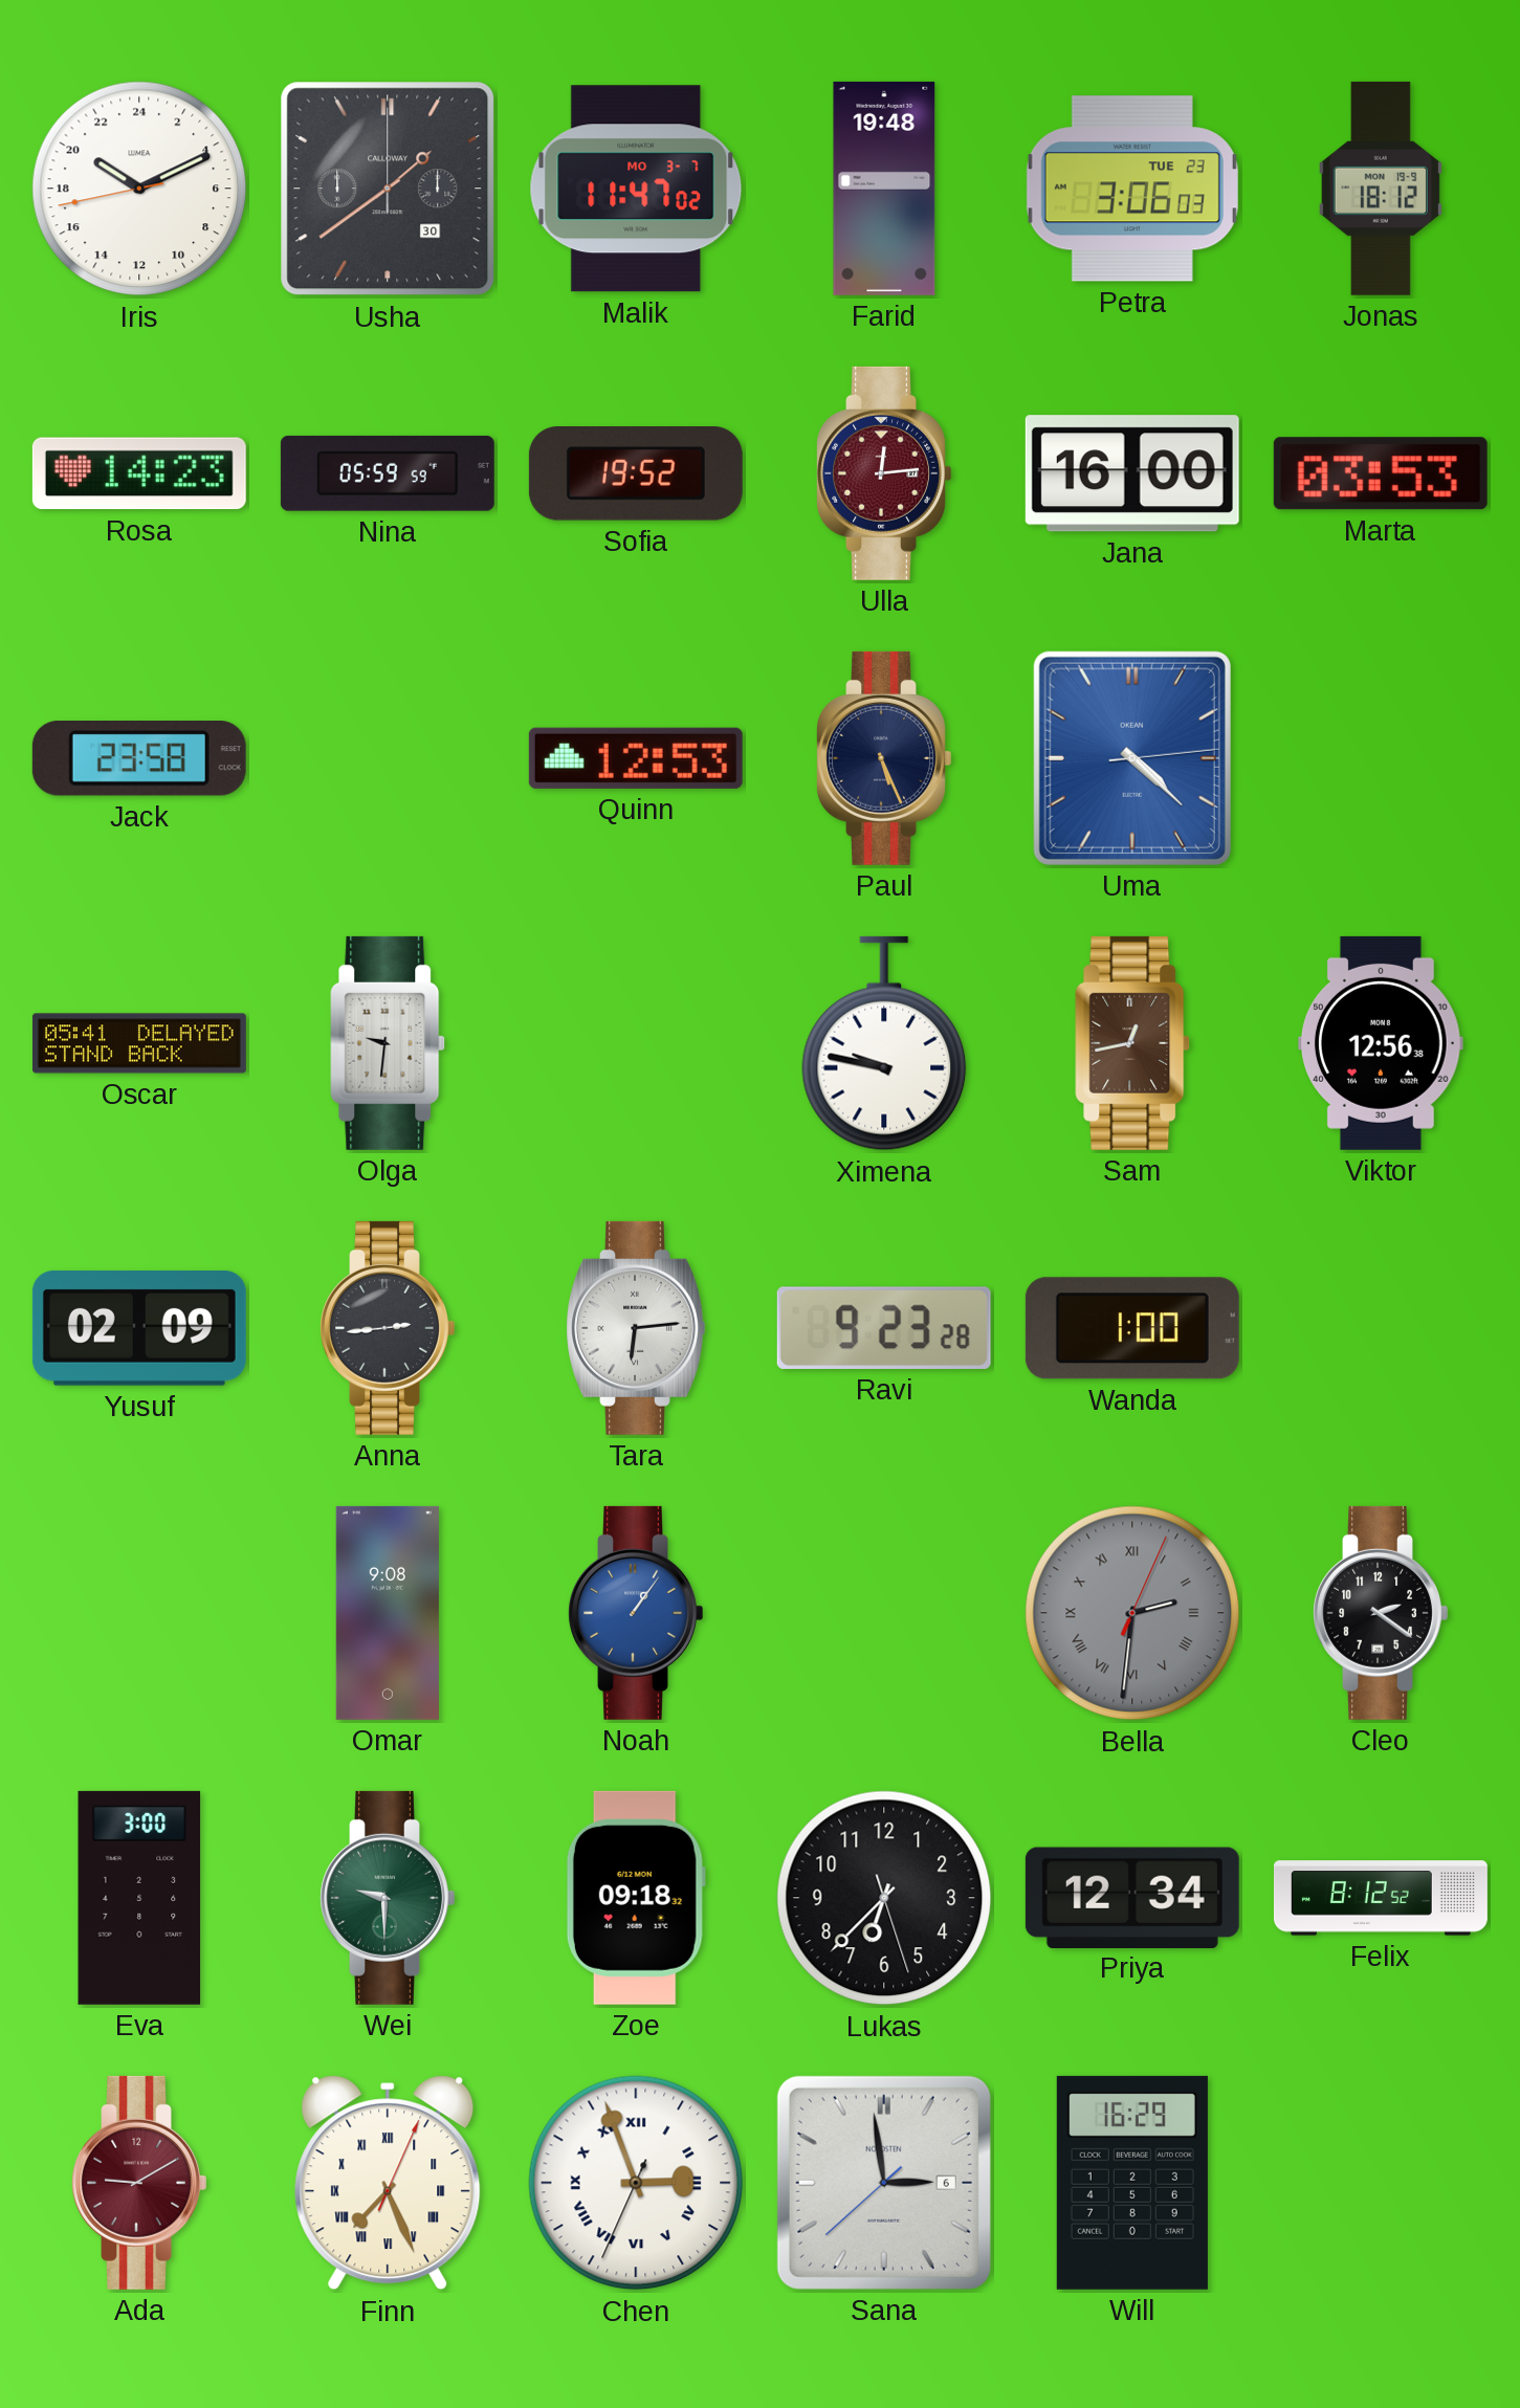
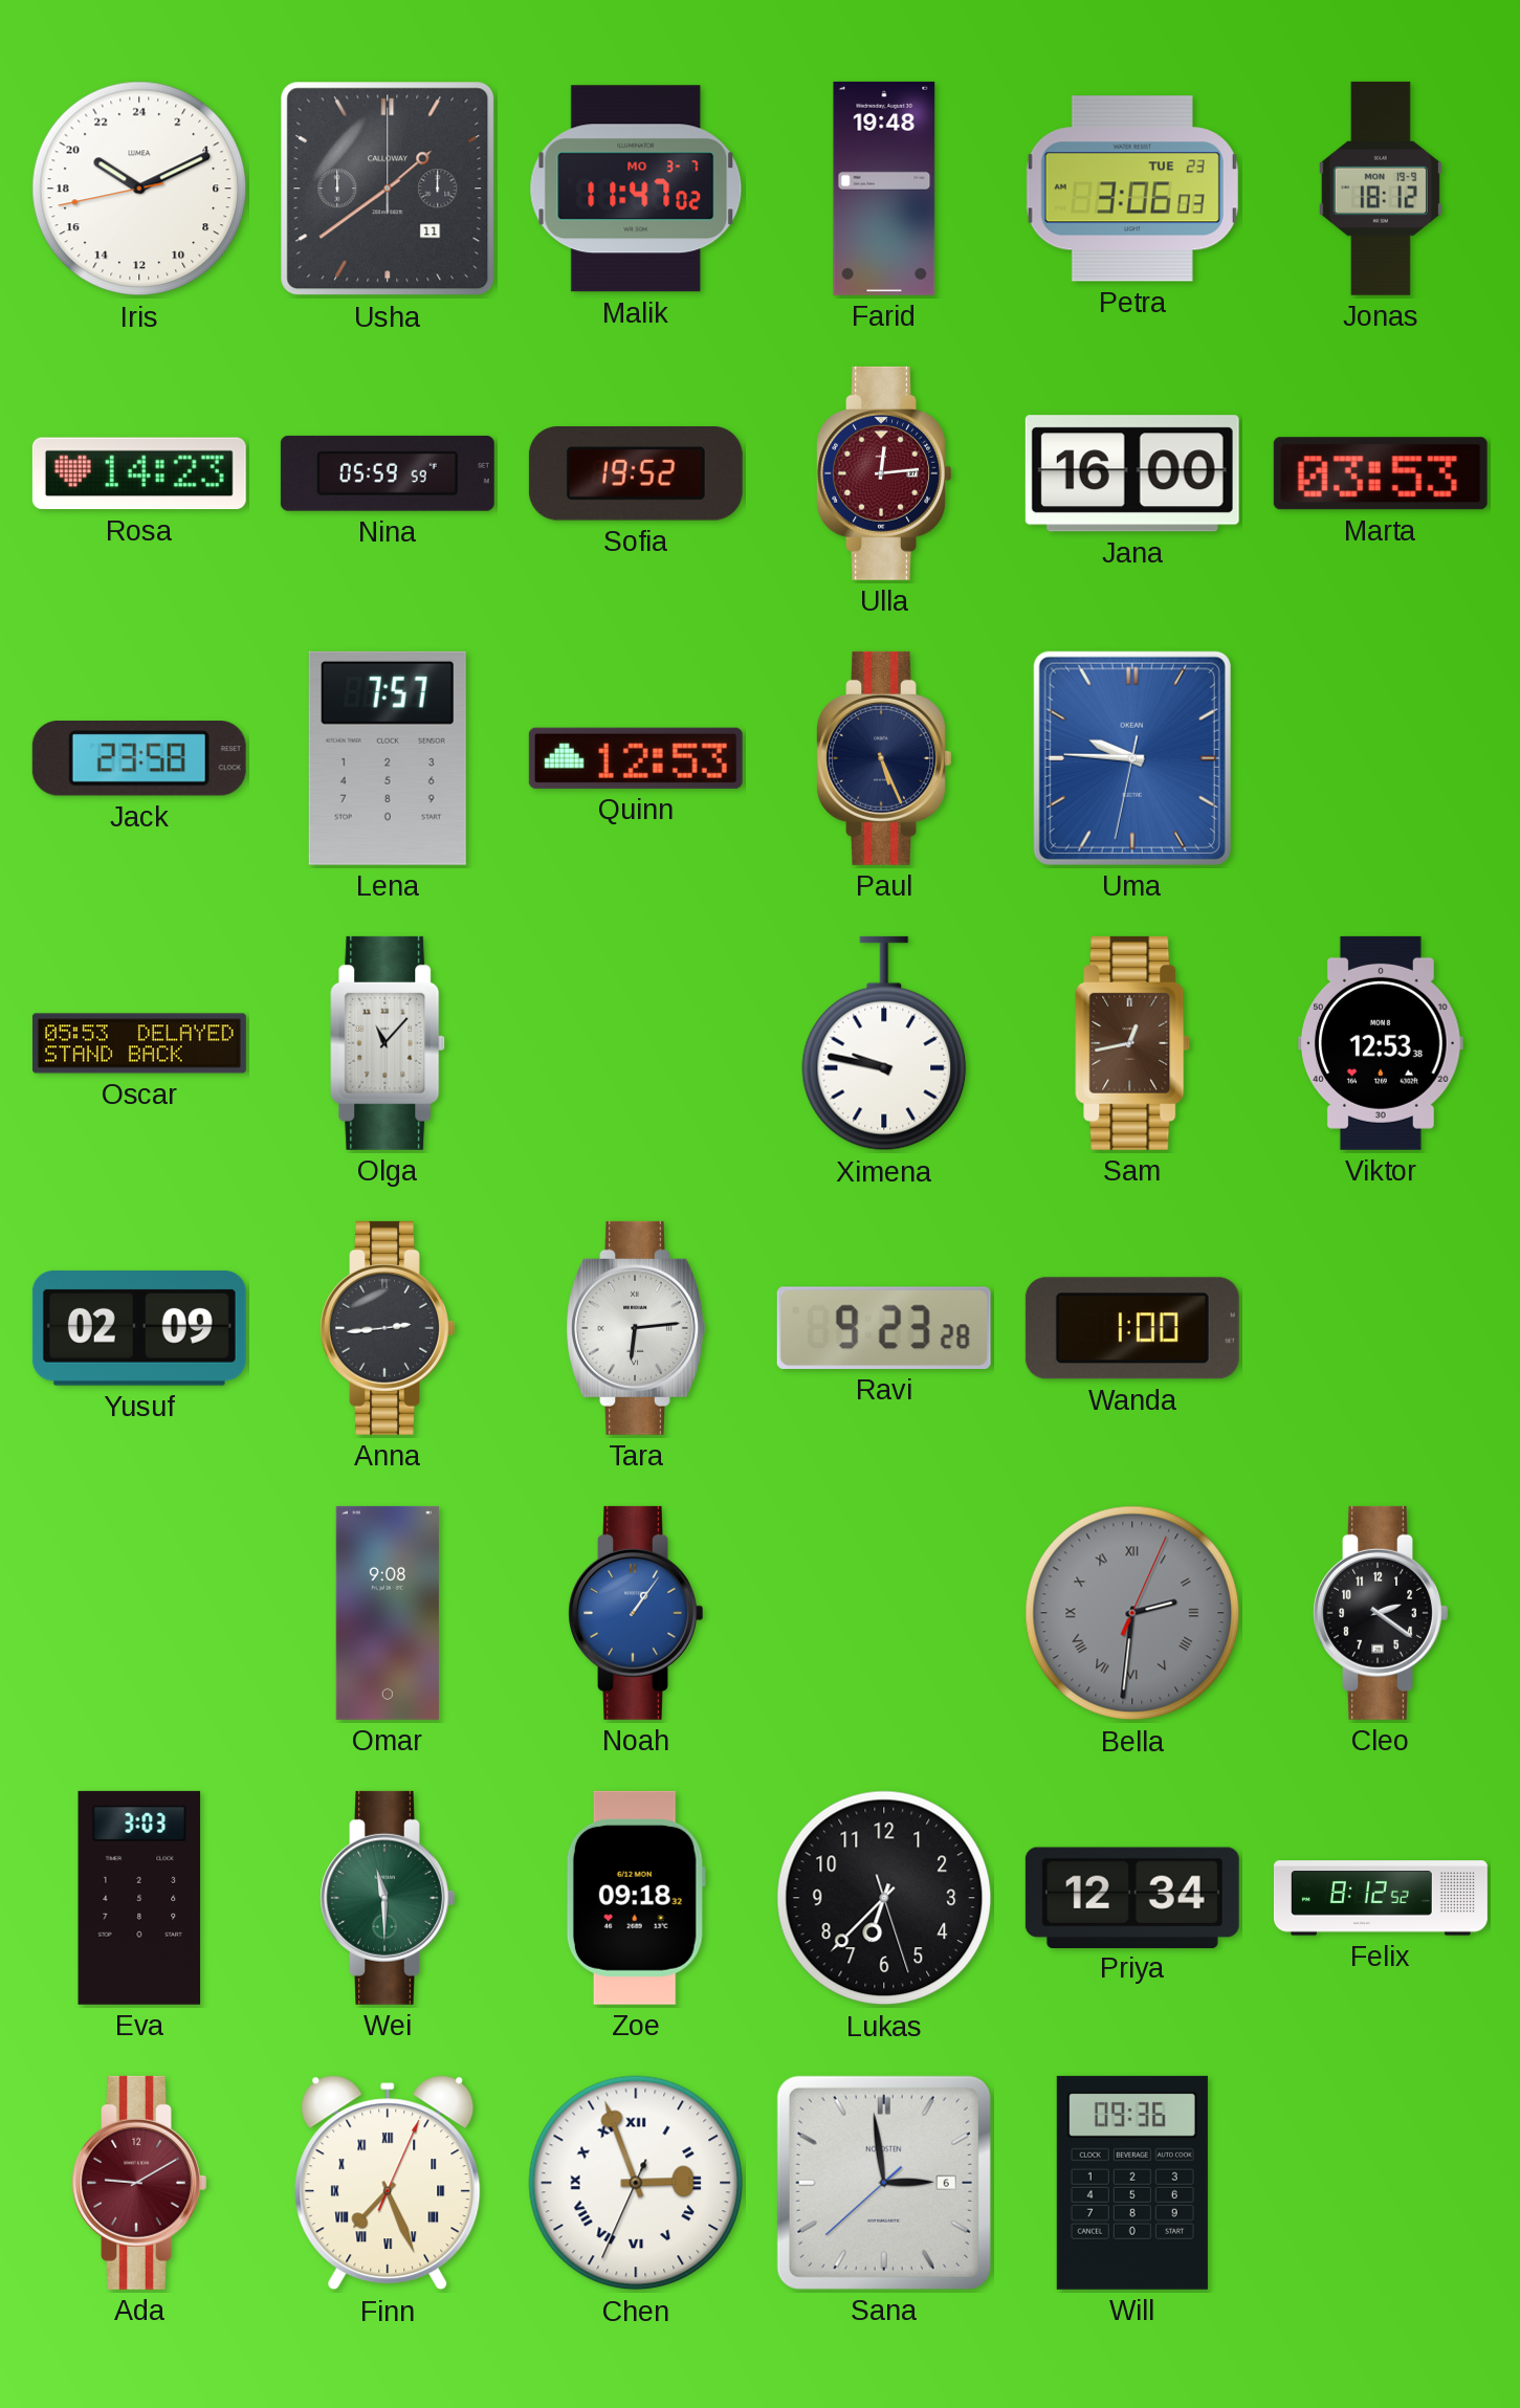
Usha date: 30 -> 11 (388, 189)
Lena: none -> 7:57 (388, 758)
Uma: 4:22 -> 9:45 (1132, 758)
Oscar: 05:41 -> 05:53 (139, 1043)
Olga: 9:31 -> 11:07 (388, 1043)
Viktor: 12:56 -> 12:53 (1381, 1043)
Eva: 3:00 -> 3:03 (139, 1898)
Wei: 9:30 -> 11:30 (388, 1898)
Will: 16:29 -> 09:36 (1132, 2183)
